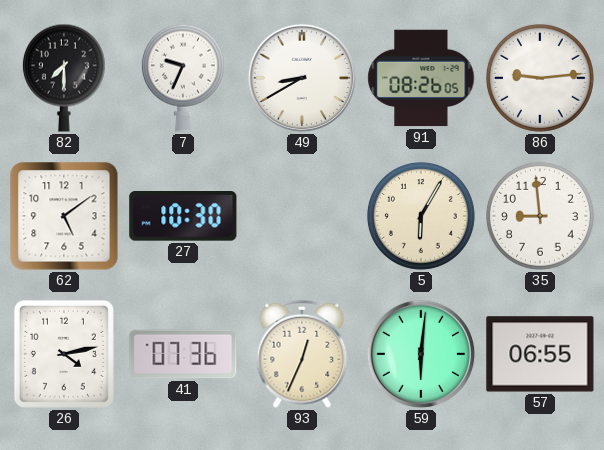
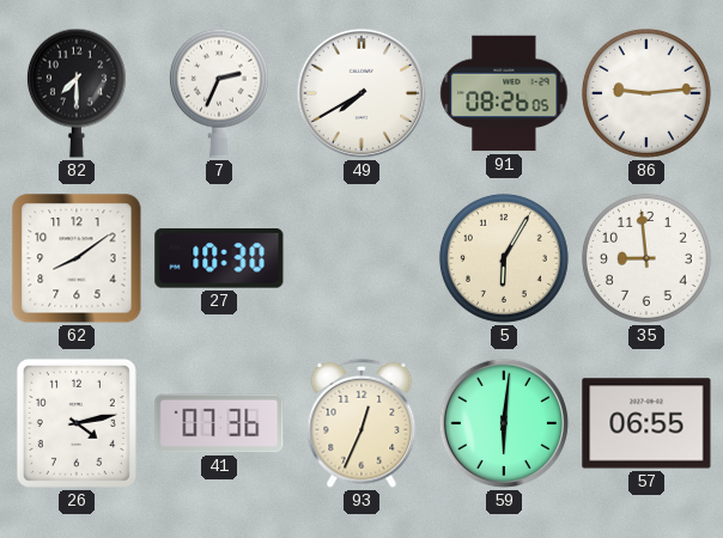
7: 9:34 -> 2:34 (219, 93)
49: 8:40 -> 7:40 (361, 93)
62: 5:09 -> 8:09 (77, 258)
